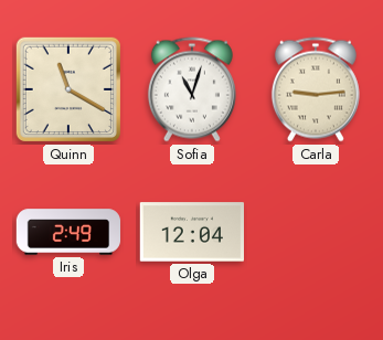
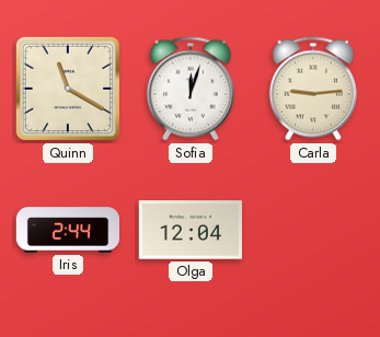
Sofia: 11:03 -> 12:03 (191, 89)
Iris: 2:49 -> 2:44 (68, 230)
